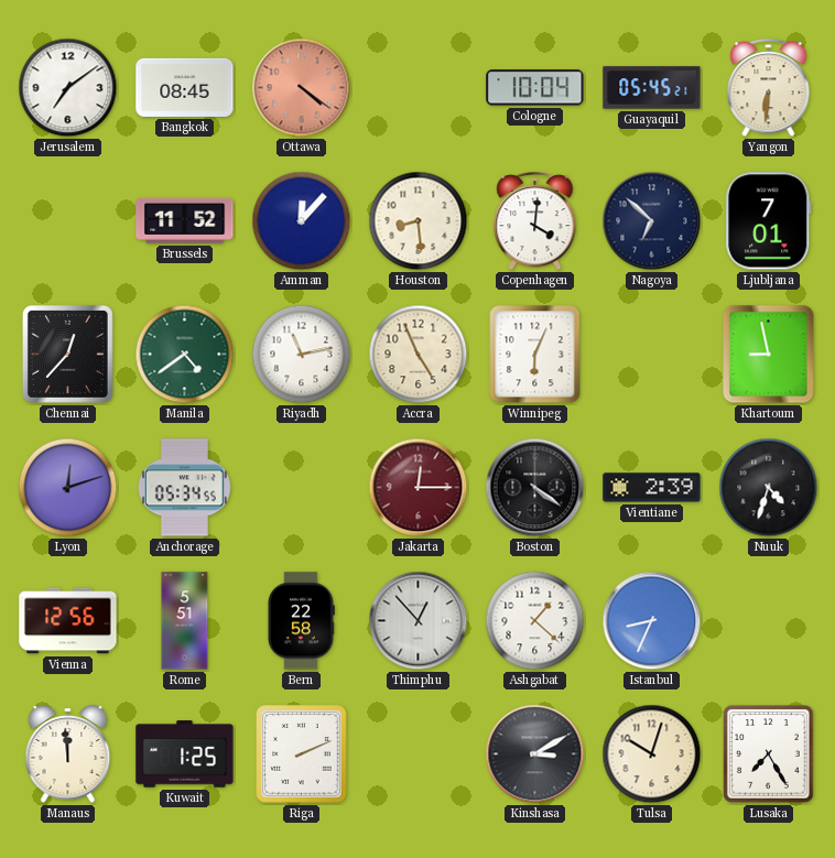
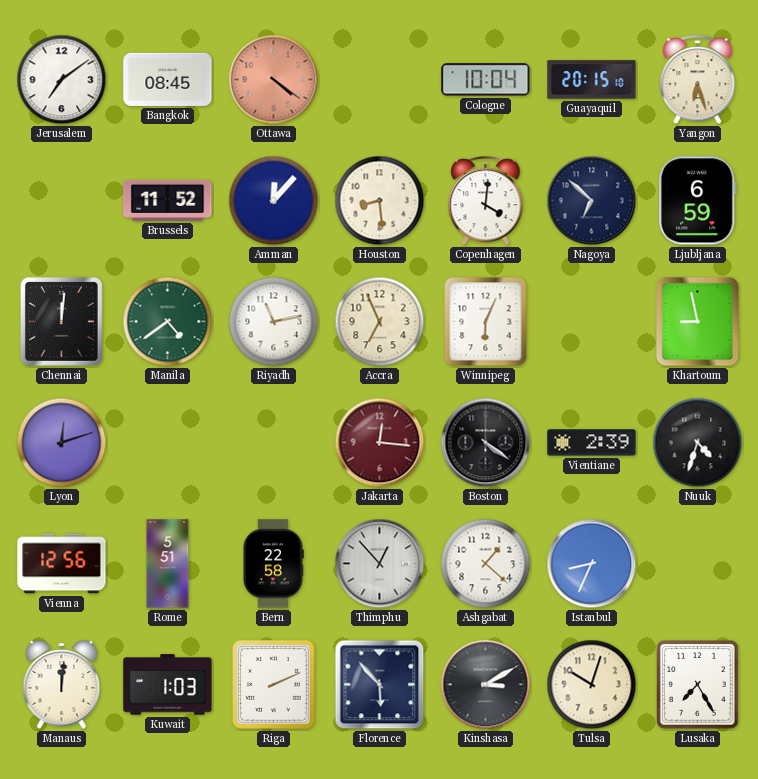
Guayaquil: 05:45 -> 20:15 (592, 80)
Yangon: 6:31 -> 6:27 (698, 80)
Ljubljana: 7:01 -> 6:59 (698, 201)
Chennai: 12:37 -> 12:01 (61, 321)
Accra: 4:56 -> 6:56 (380, 322)
Anchorage: 05:34 -> none (184, 488)
Jakarta: 12:15 -> 12:16 (380, 443)
Manaus: 11:59 -> 12:01 (62, 685)
Kuwait: 1:25 -> 1:03 (168, 685)
Florence: none -> 5:53 (380, 685)
